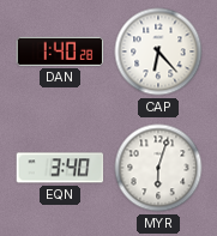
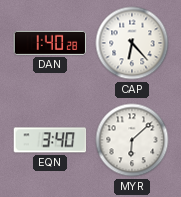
MYR: 6:03 -> 6:08 (132, 140)
